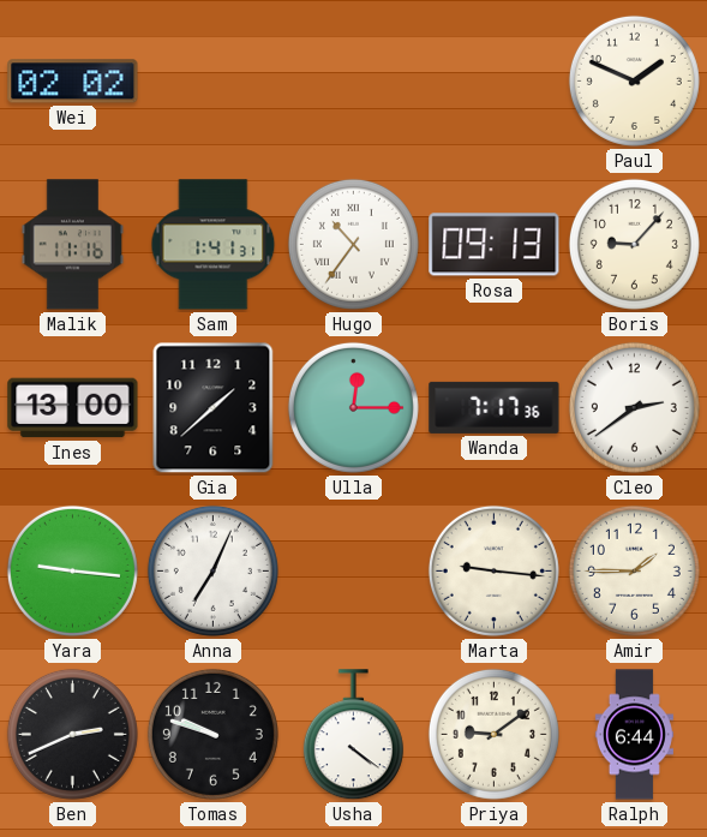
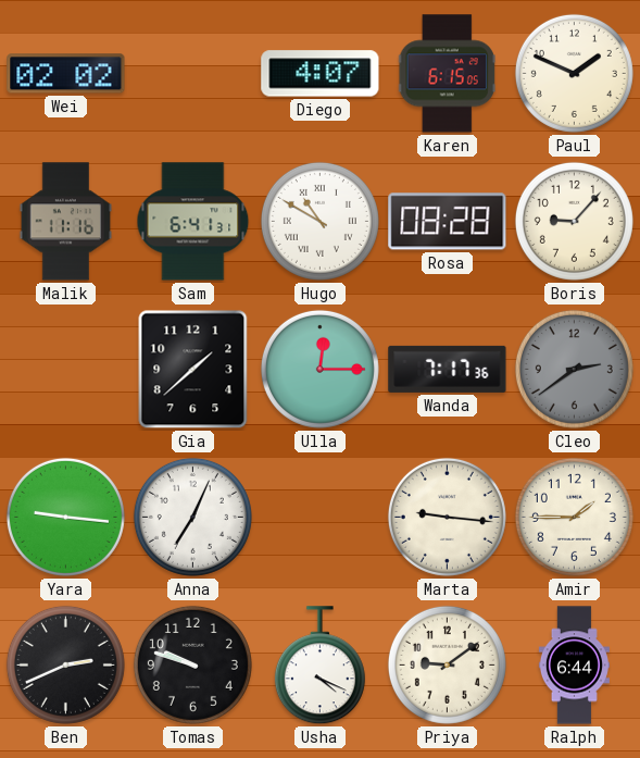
Diego: none -> 4:07 (321, 74)
Karen: none -> 6:15 (447, 74)
Sam: 1:41 -> 6:41 (193, 222)
Hugo: 10:36 -> 10:50 (319, 221)
Rosa: 09:13 -> 08:28 (448, 222)
Ines: 13:00 -> none (73, 408)
Cleo dial: white -> grey (574, 369)
Usha: 4:21 -> 4:19 (319, 666)
